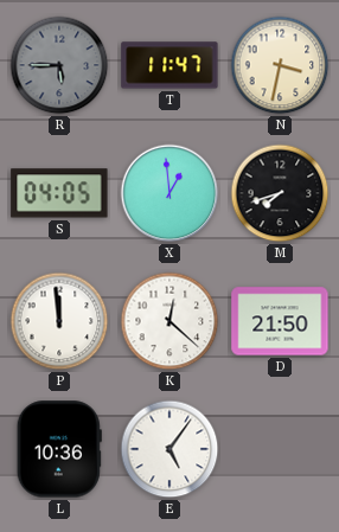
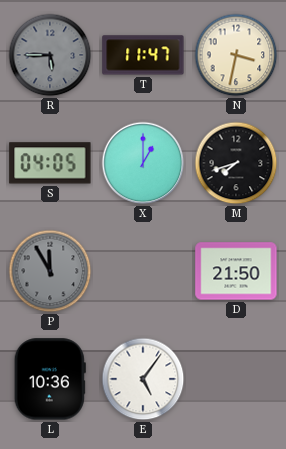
X: 12:59 -> 1:00 (143, 163)
P: 11:59 -> 11:55 (50, 271)
P dial: white -> grey (50, 271)
K: 12:22 -> none (170, 321)
